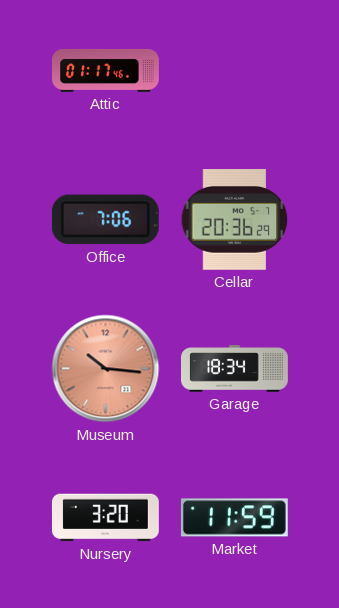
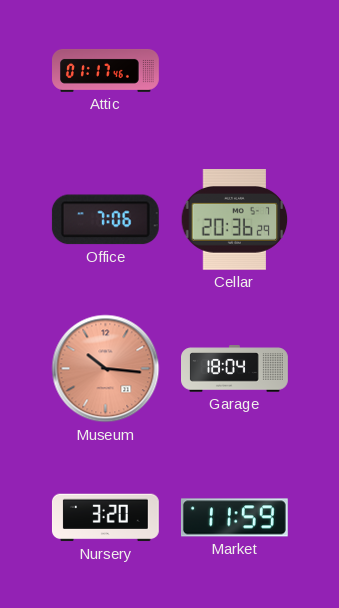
Garage: 18:34 -> 18:04 (235, 369)
